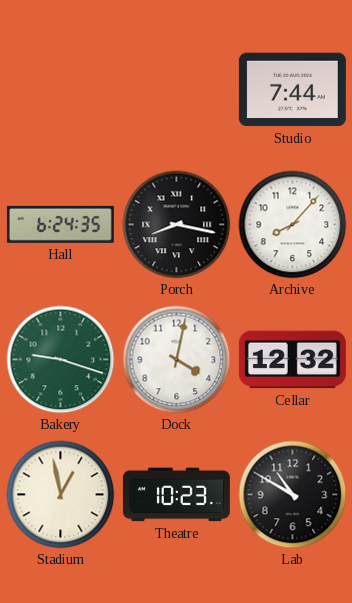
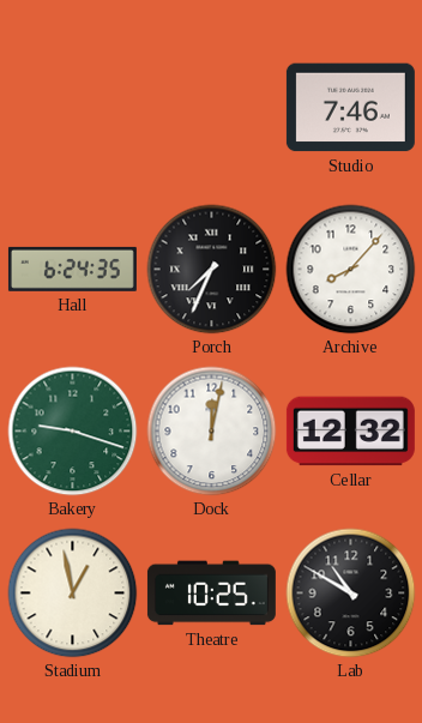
Studio: 7:44 -> 7:46 (350, 108)
Porch: 8:17 -> 7:34 (212, 270)
Dock: 4:02 -> 12:02 (212, 432)
Theatre: 10:23 -> 10:25 (211, 594)
